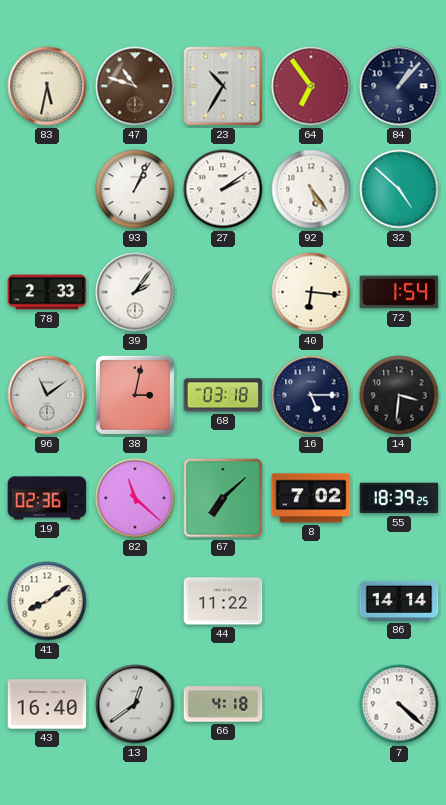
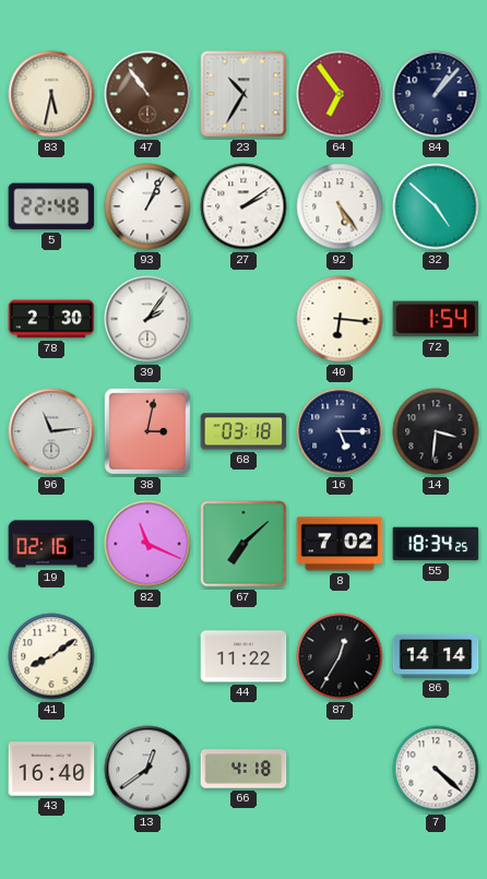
47: 10:48 -> 10:54 (147, 94)
5: none -> 22:48 (51, 206)
78: 2:33 -> 2:30 (51, 319)
96: 11:09 -> 11:14 (51, 431)
19: 02:36 -> 02:16 (51, 544)
82: 11:22 -> 11:19 (147, 544)
55: 18:39 -> 18:34 (436, 544)
87: none -> 12:35 (340, 656)
